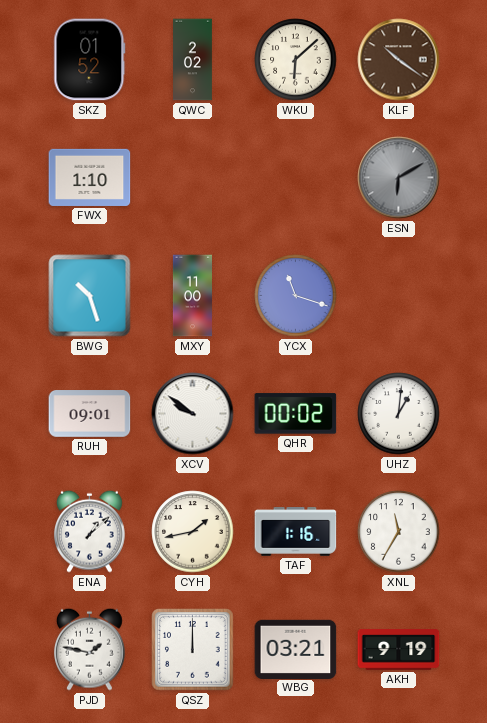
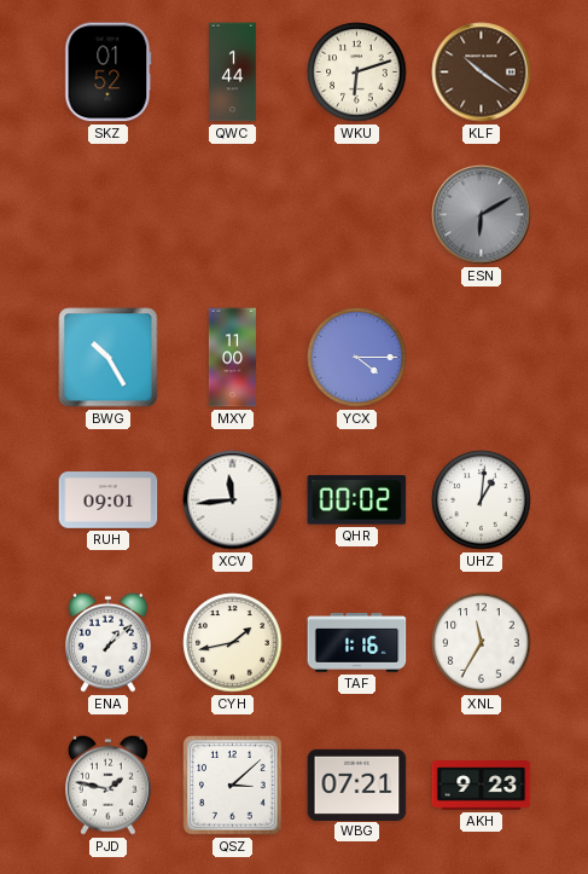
QWC: 2:02 -> 1:44 (233, 73)
WKU: 6:08 -> 6:12 (357, 73)
FWX: 1:10 -> none (90, 177)
BWG: 10:27 -> 10:25 (109, 358)
YCX: 11:18 -> 4:15 (357, 358)
XCV: 9:51 -> 11:44 (233, 500)
QSZ: 12:00 -> 3:08 (233, 786)
WBG: 03:21 -> 07:21 (357, 785)
AKH: 9:19 -> 9:23 (482, 786)
